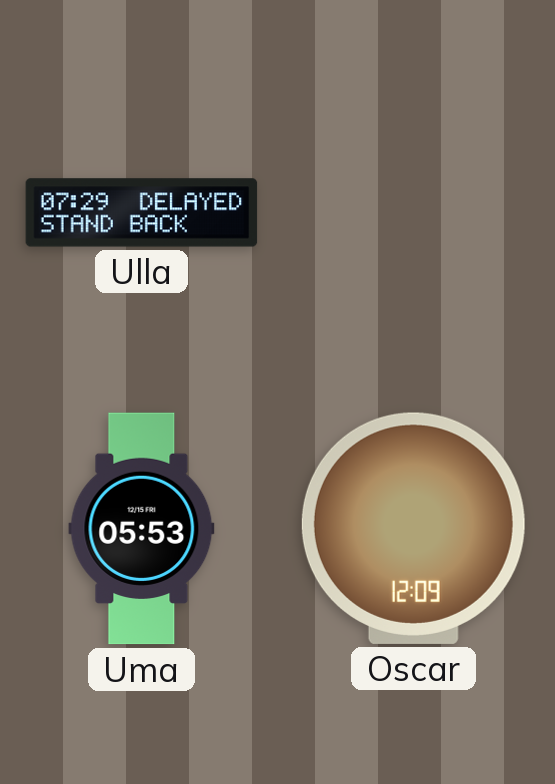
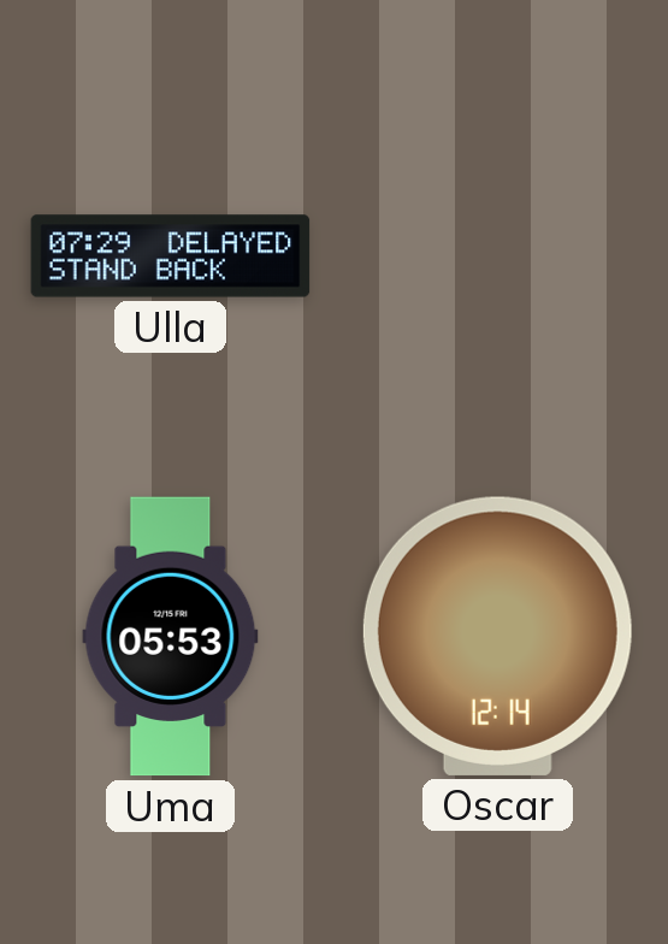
Oscar: 12:09 -> 12:14 (497, 636)
